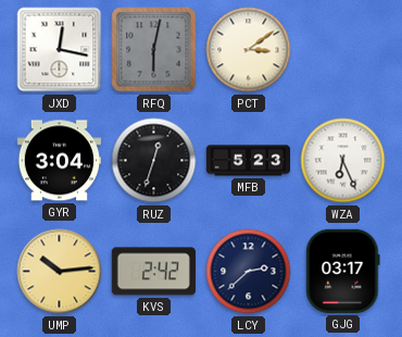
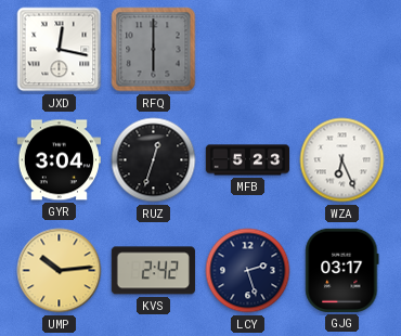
RFQ: 6:02 -> 6:00 (154, 50)
PCT: 3:09 -> none (249, 50)
LCY: 2:38 -> 2:27 (248, 271)
